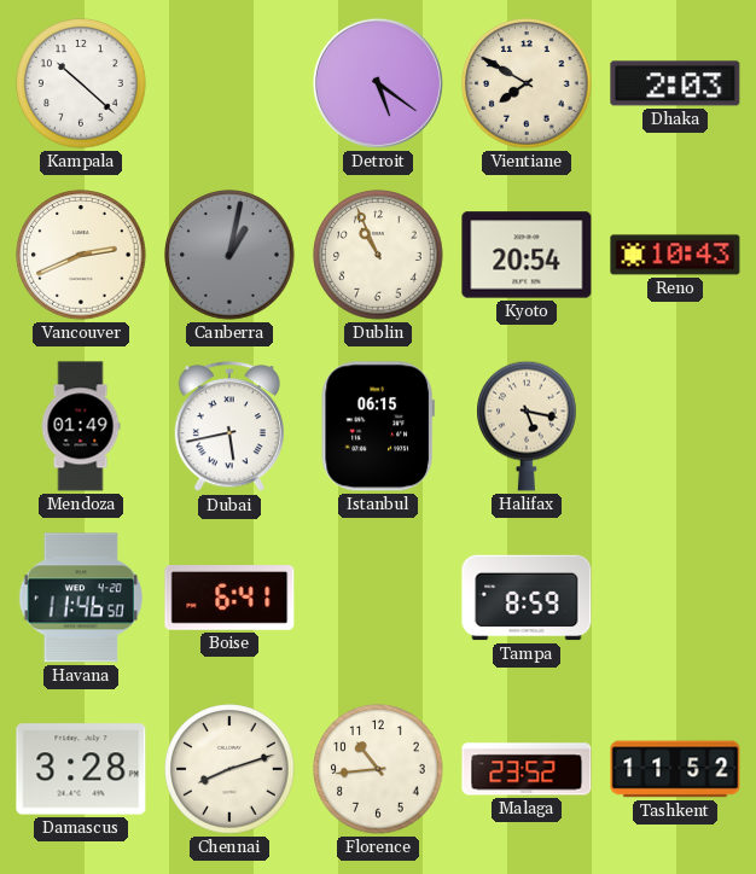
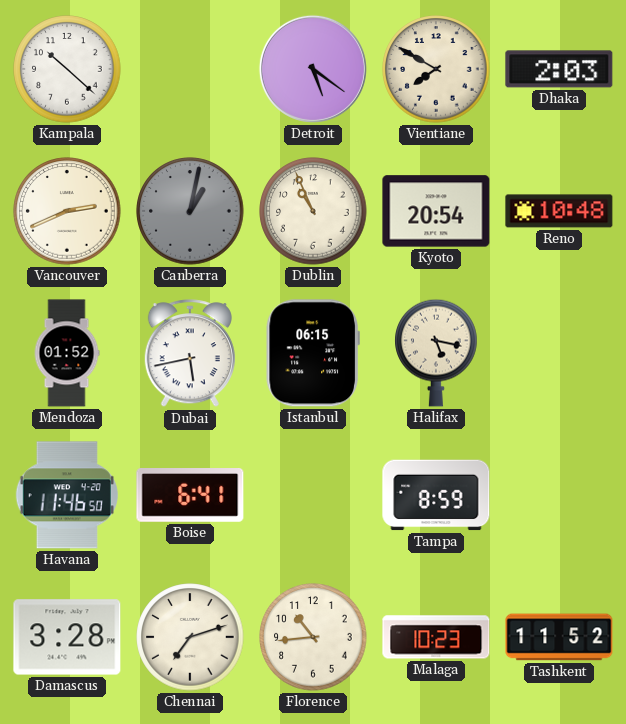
Reno: 10:43 -> 10:48 (559, 211)
Mendoza: 01:49 -> 01:52 (67, 353)
Chennai: 8:12 -> 7:12 (190, 637)
Malaga: 23:52 -> 10:23 (436, 637)
